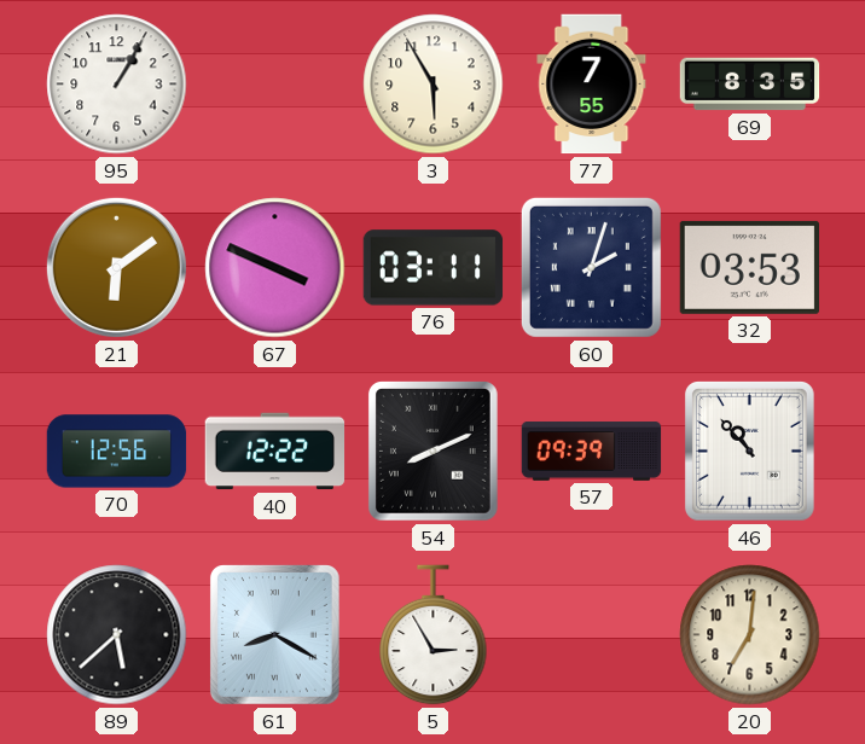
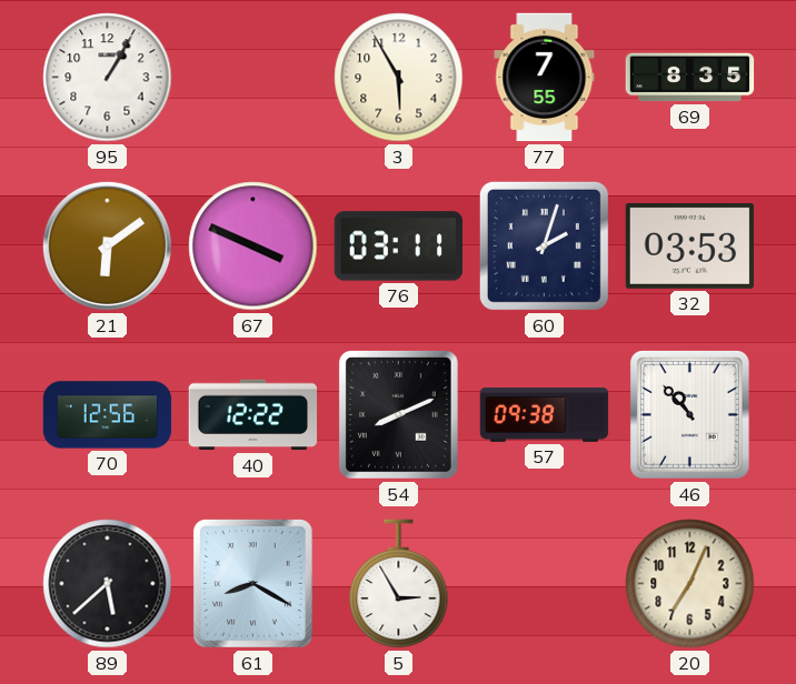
57: 09:39 -> 09:38 (545, 415)
20: 7:01 -> 7:04 (690, 584)
